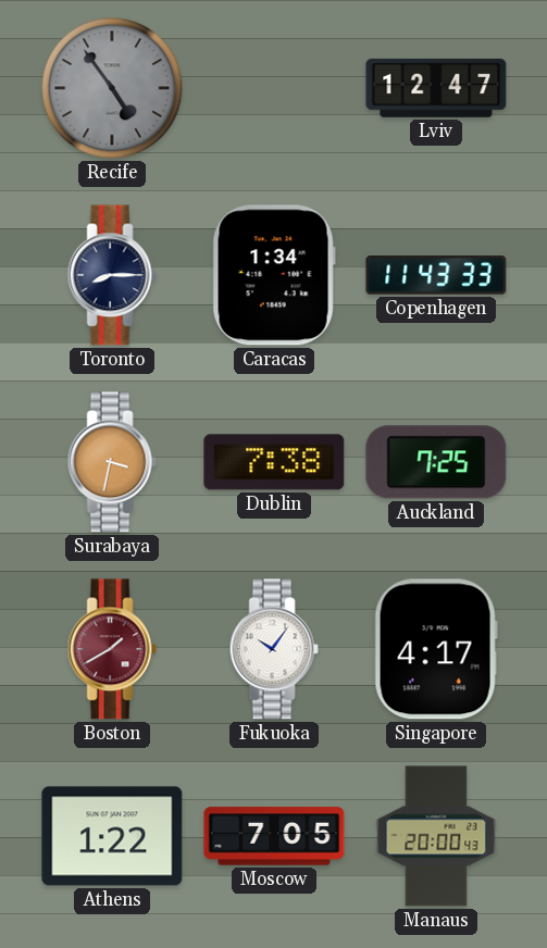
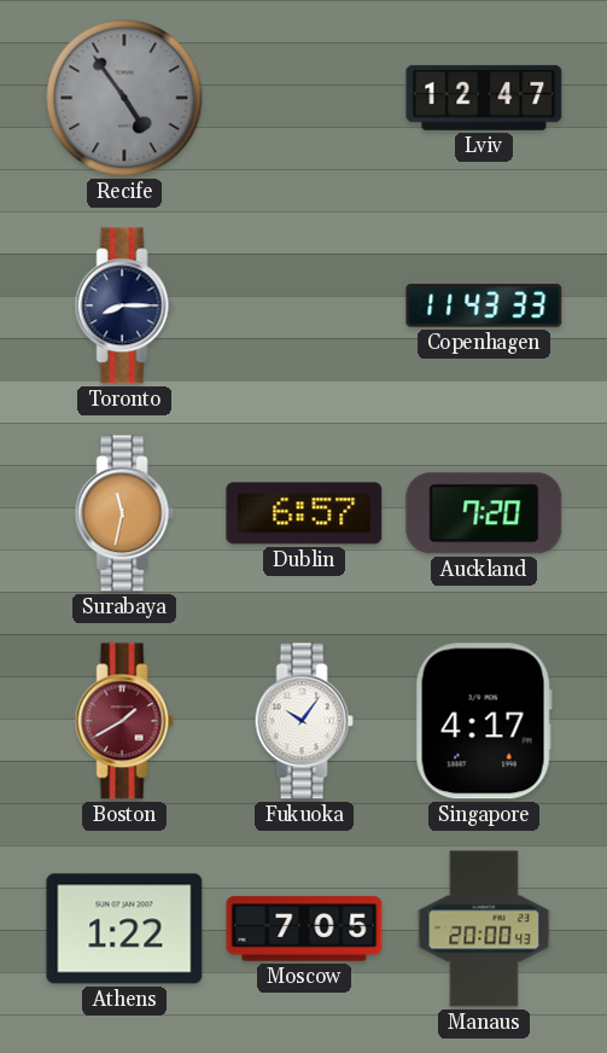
Caracas: 1:34 -> none (274, 275)
Surabaya: 3:32 -> 11:32 (124, 513)
Dublin: 7:38 -> 6:57 (304, 513)
Auckland: 7:25 -> 7:20 (484, 513)
